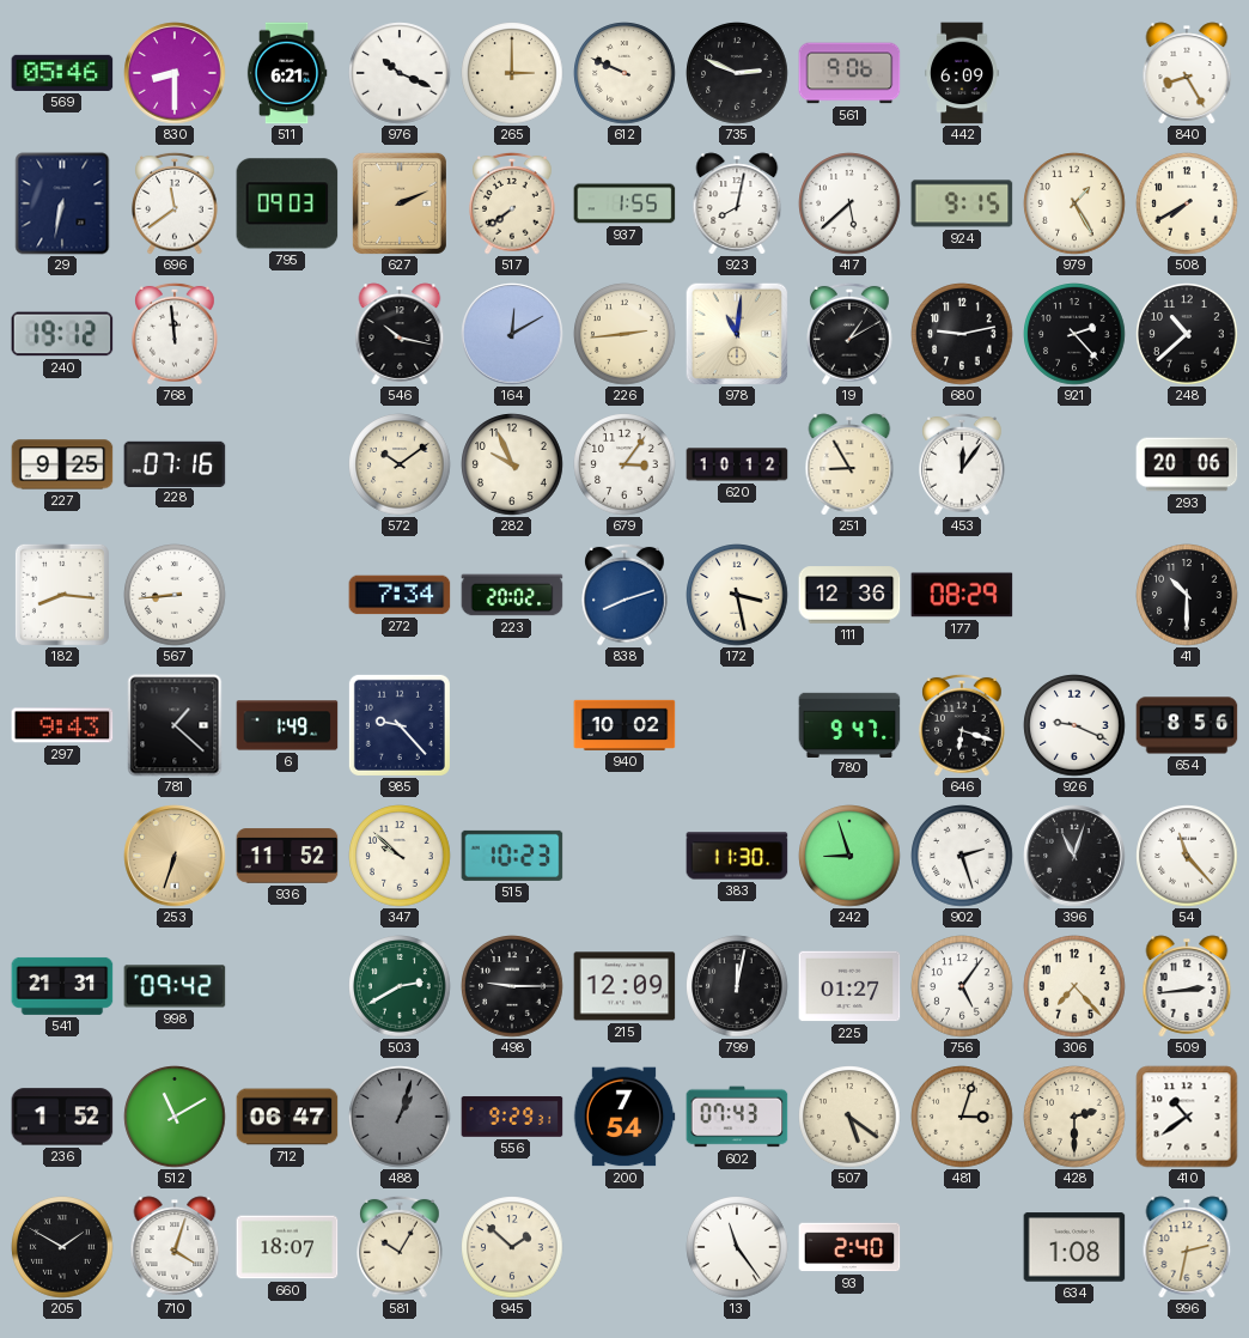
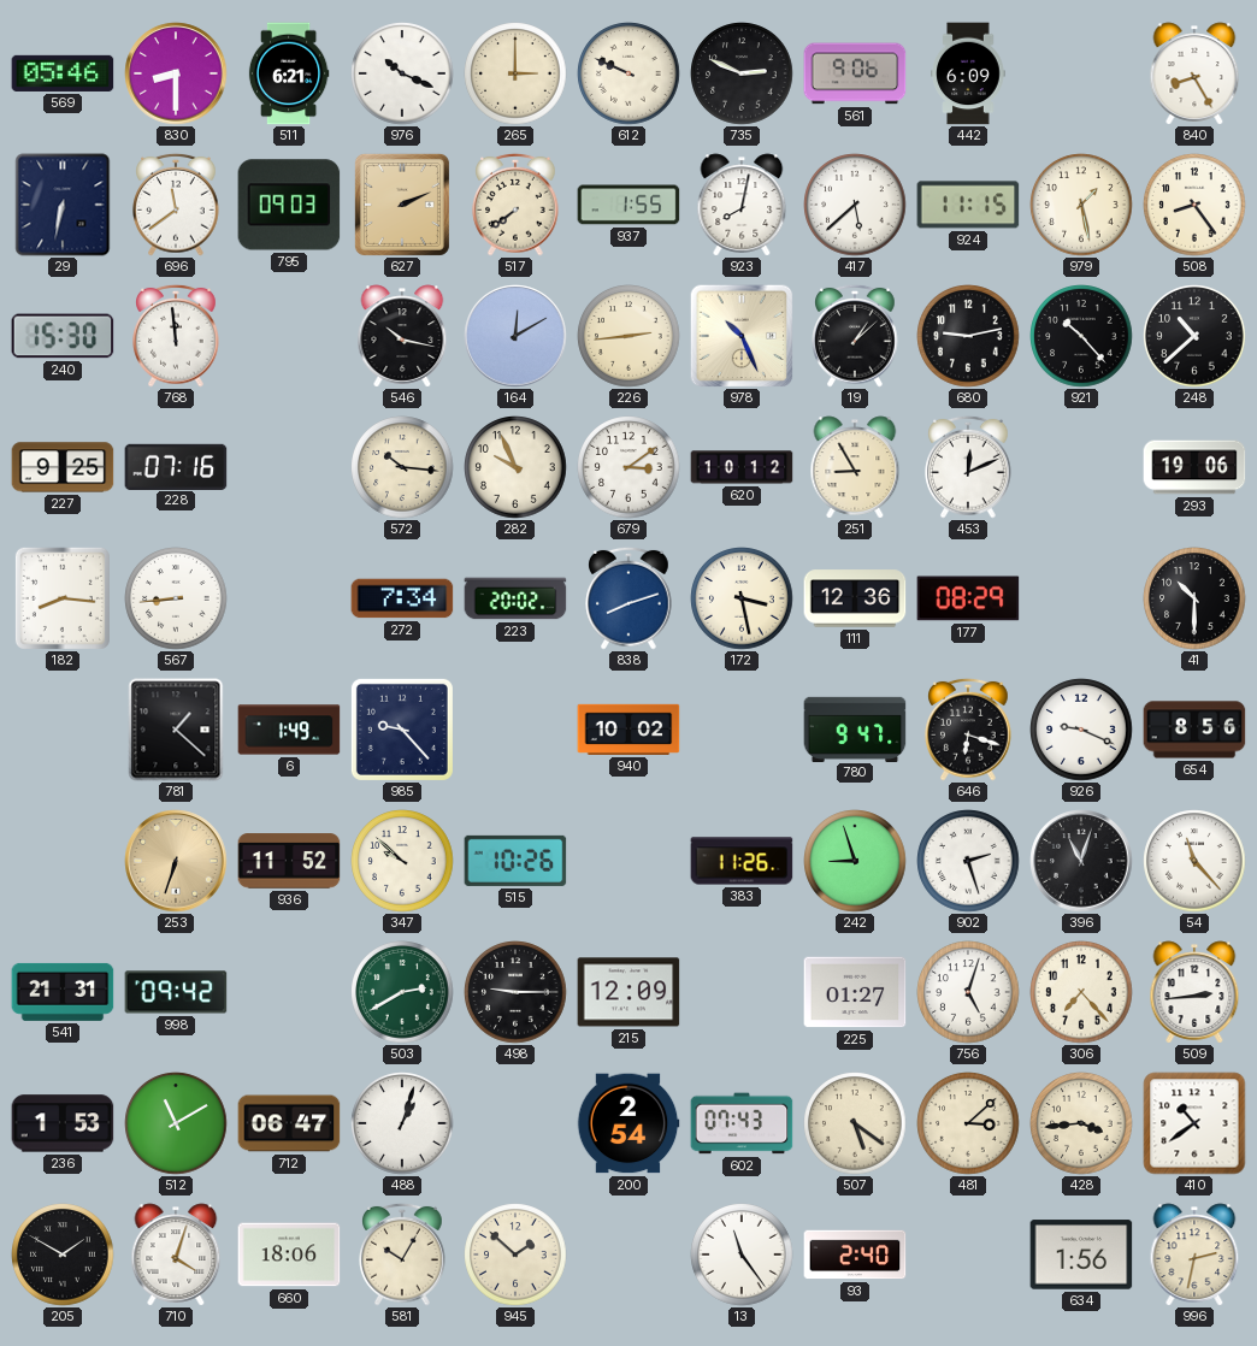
924: 9:15 -> 11:15 (968, 205)
979: 1:25 -> 1:28 (1081, 205)
508: 7:40 -> 8:24 (1194, 205)
240: 19:12 -> 15:30 (63, 336)
978: 11:01 -> 10:26 (742, 336)
19: 1:10 -> 1:08 (855, 336)
921: 2:23 -> 10:23 (1081, 336)
572: 10:09 -> 10:16 (402, 467)
679: 3:06 -> 3:09 (628, 467)
453: 12:06 -> 12:11 (968, 467)
293: 20:06 -> 19:06 (1194, 467)
297: 9:43 -> none (62, 725)
515: 10:23 -> 10:26 (515, 861)
383: 11:30 -> 11:26 (742, 861)
799: 12:02 -> none (737, 986)
756: 5:06 -> 5:03 (968, 992)
236: 1:52 -> 1:53 (63, 1123)
488 dial: grey -> white (402, 1123)
556: 9:29 -> none (512, 1117)
200: 7:54 -> 2:54 (628, 1123)
481: 3:03 -> 3:08 (968, 1123)
428: 2:30 -> 3:44 (1081, 1123)
660: 18:07 -> 18:06 (289, 1255)
634: 1:08 -> 1:56 (1081, 1255)
